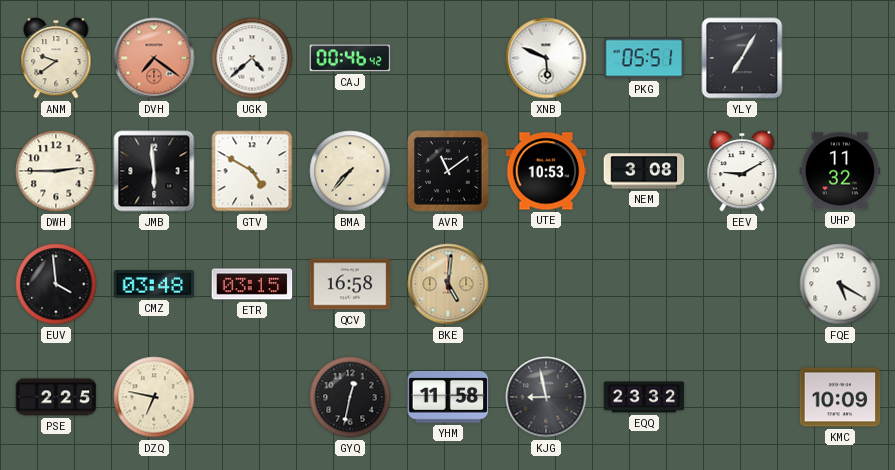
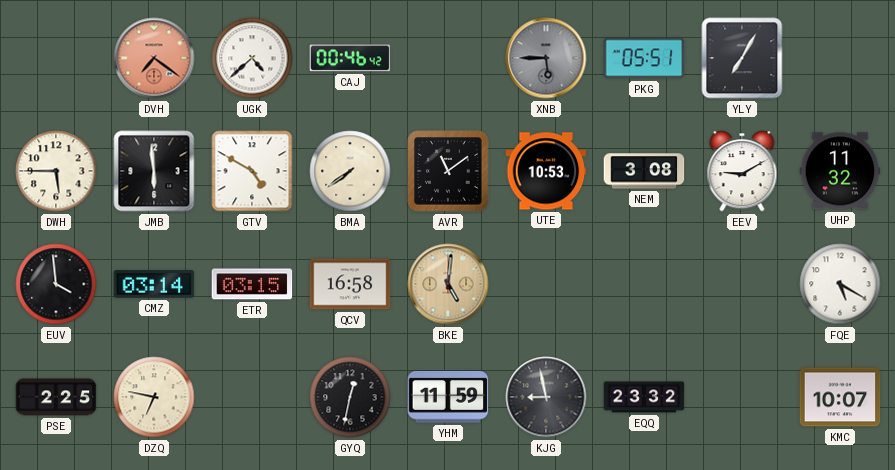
ANM: 9:39 -> none (56, 58)
XNB: 5:49 -> 5:45 (546, 58)
XNB dial: white -> grey (546, 58)
DWH: 2:45 -> 5:45 (56, 171)
BMA: 7:37 -> 7:39 (350, 171)
CMZ: 03:48 -> 03:14 (154, 284)
YHM: 11:58 -> 11:59 (448, 398)
KMC: 10:09 -> 10:07 (840, 397)
